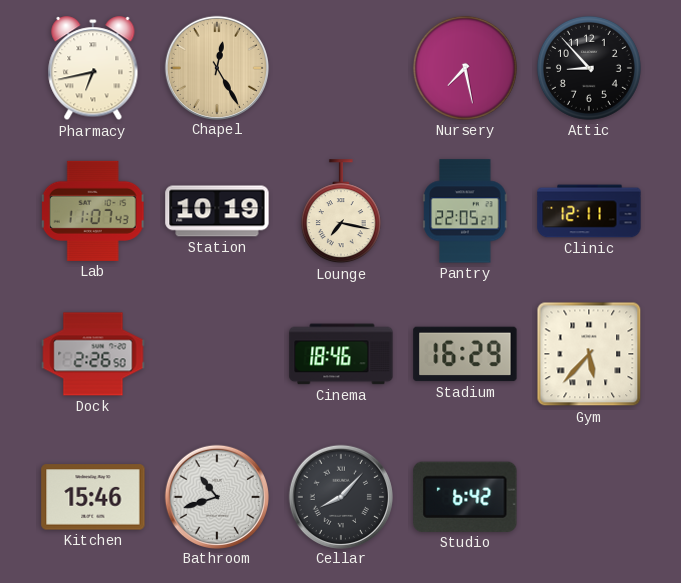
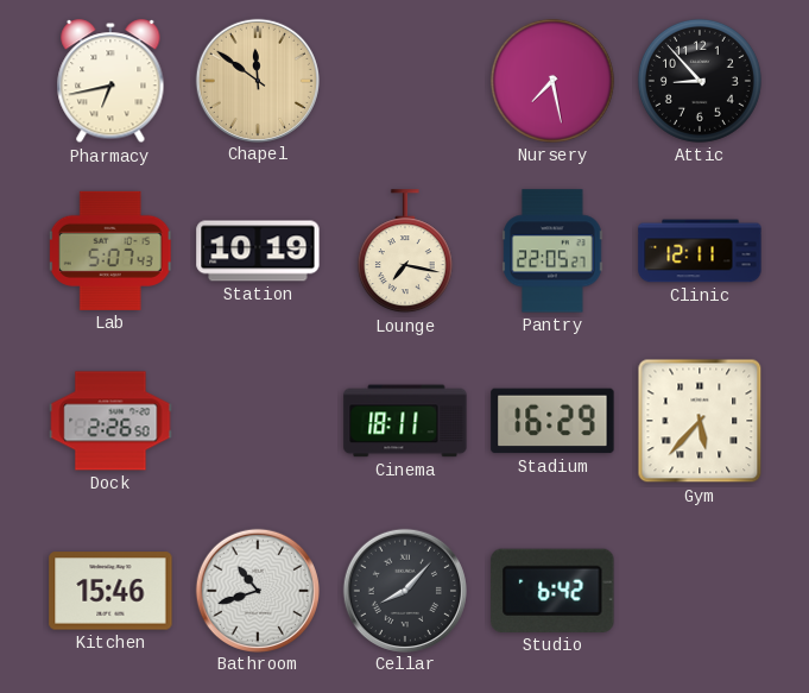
Chapel: 12:25 -> 11:51 (257, 80)
Lab: 11:07 -> 5:07 (110, 251)
Cinema: 18:46 -> 18:11 (405, 421)
